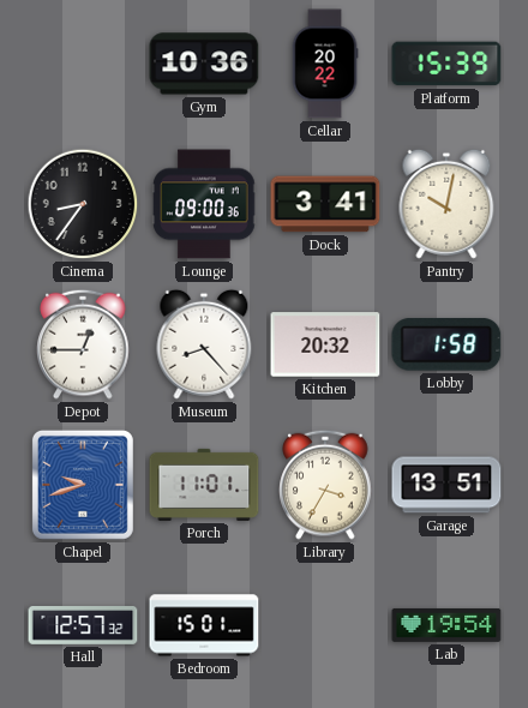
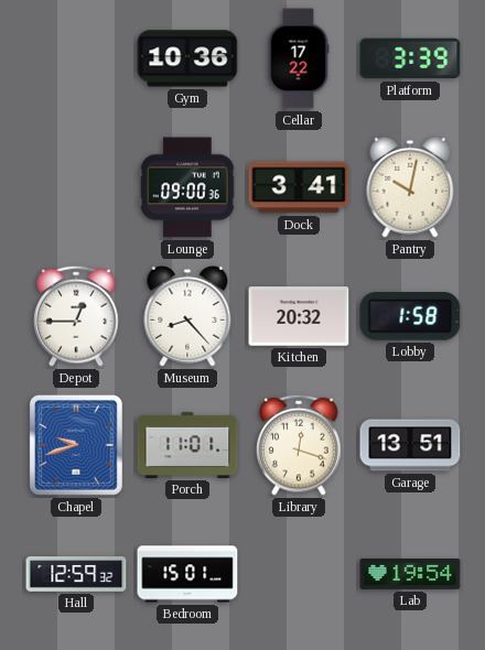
Cellar: 20:22 -> 17:22 (299, 58)
Platform: 15:39 -> 3:39 (410, 58)
Cinema: 8:36 -> none (83, 204)
Library: 3:35 -> 12:18 (299, 445)
Hall: 12:57 -> 12:59 (76, 575)
